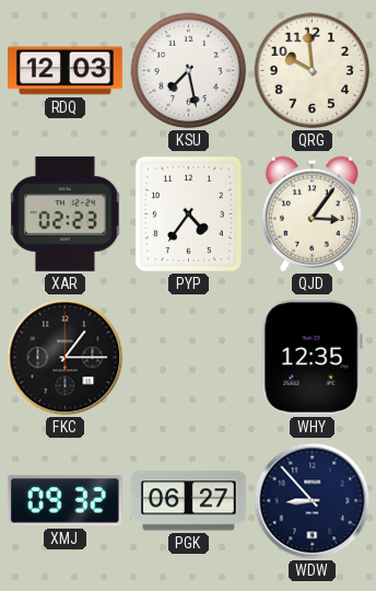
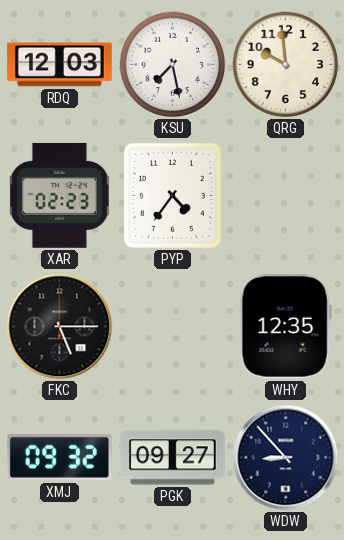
QJD: 3:06 -> none (312, 213)
FKC: 1:15 -> 5:15 (60, 327)
PGK: 06:27 -> 09:27 (172, 458)
